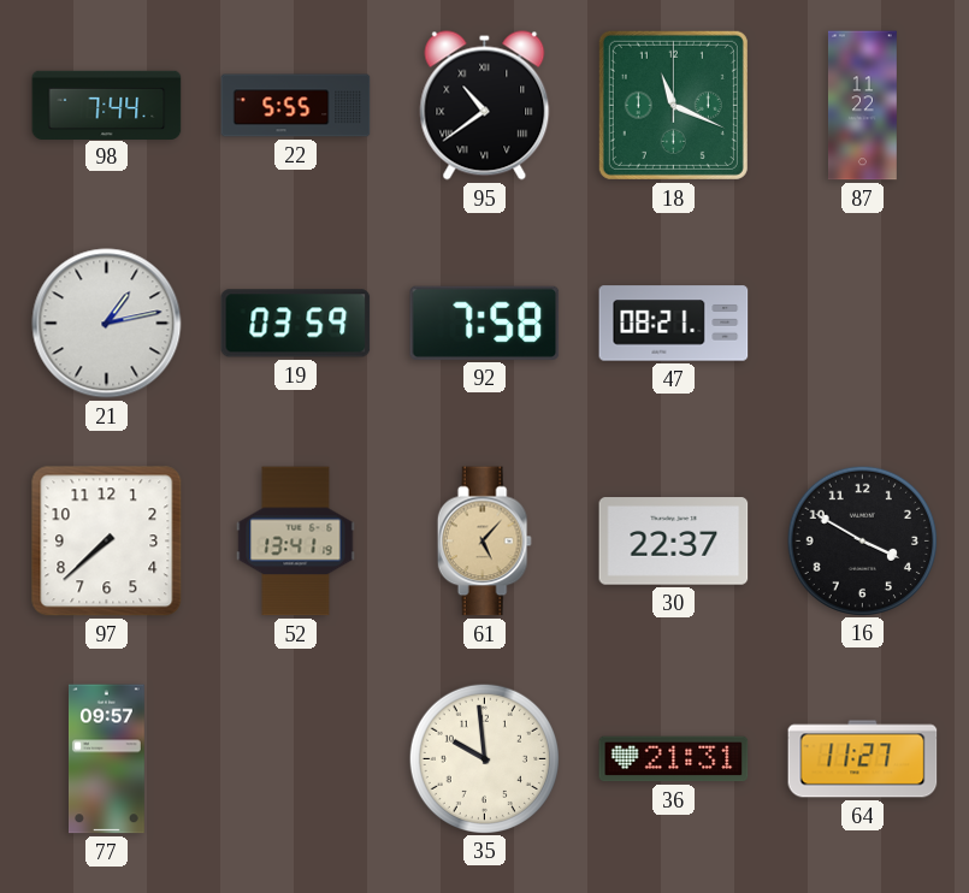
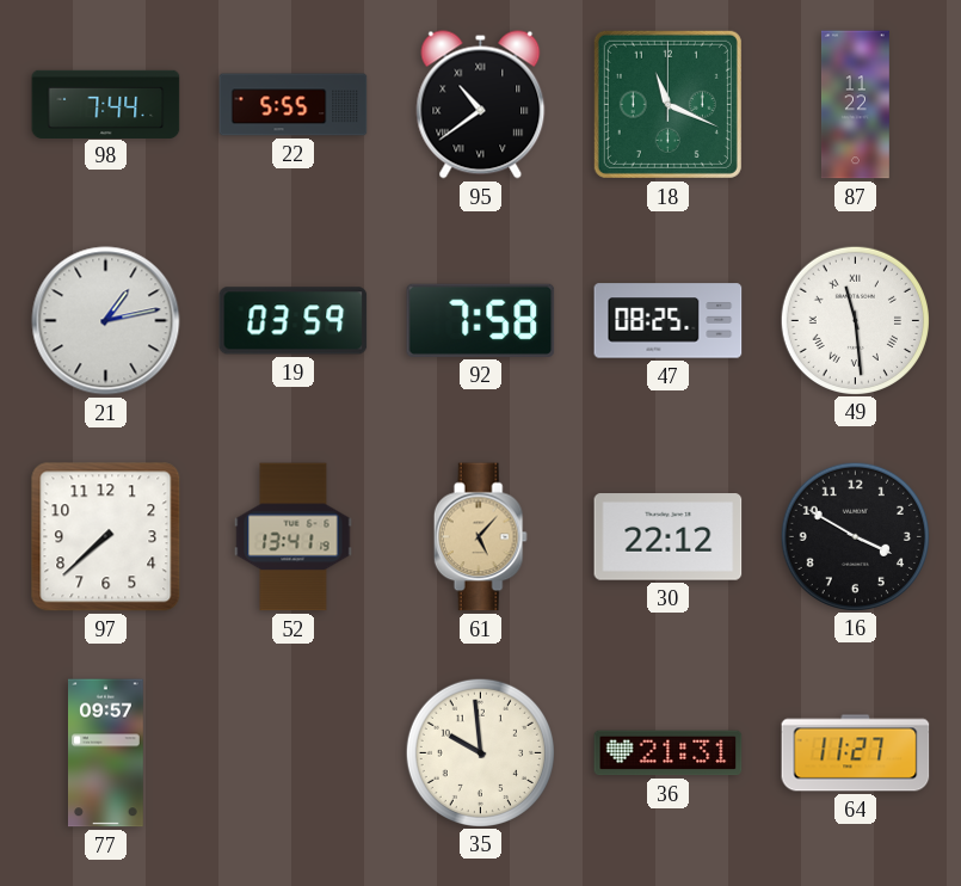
47: 08:21 -> 08:25 (669, 321)
49: none -> 11:29 (855, 320)
30: 22:37 -> 22:12 (669, 537)
